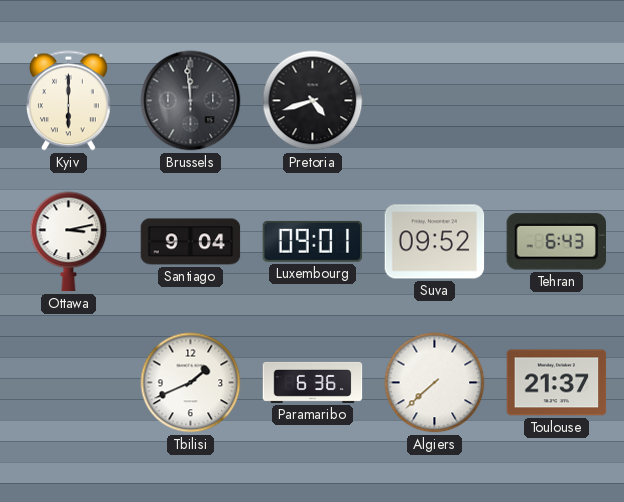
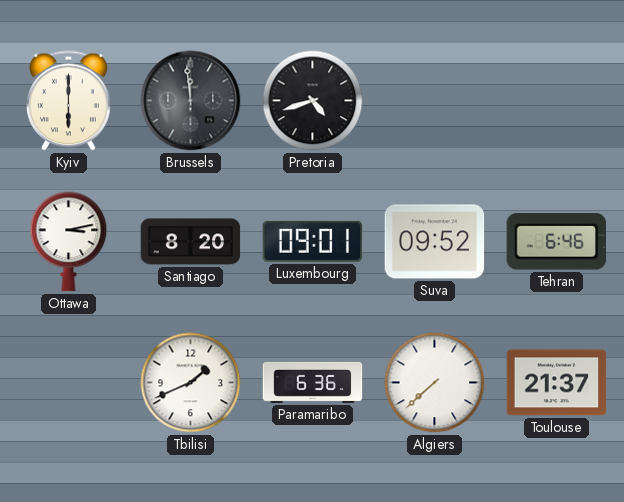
Santiago: 9:04 -> 8:20 (191, 242)
Tehran: 6:43 -> 6:46 (556, 242)
